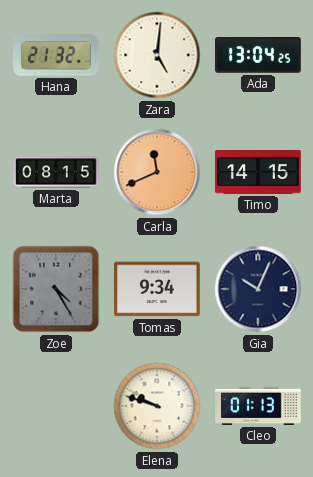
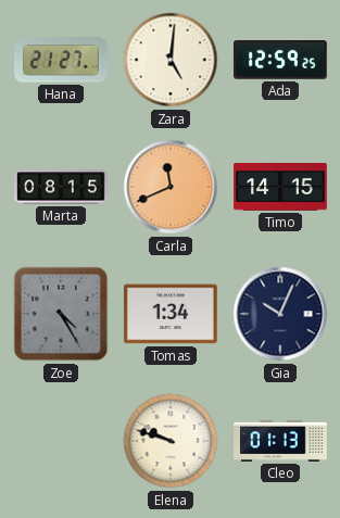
Hana: 21:32 -> 21:27 (62, 60)
Ada: 13:04 -> 12:59 (280, 61)
Tomas: 9:34 -> 1:34 (172, 314)
